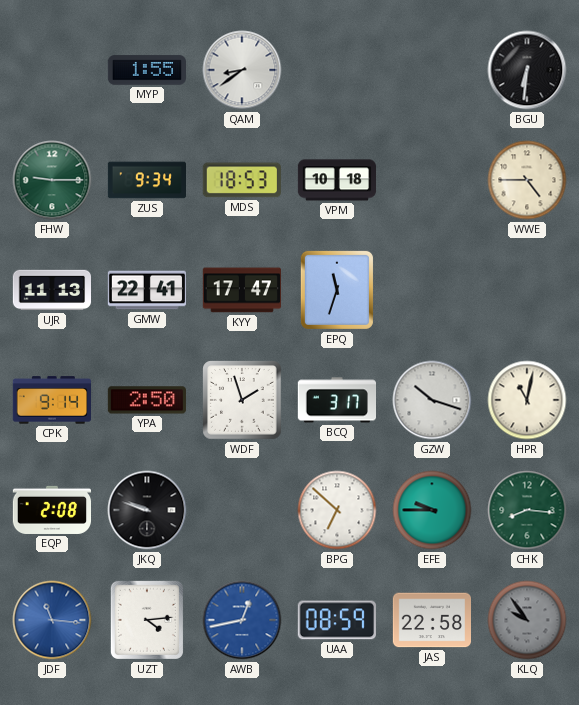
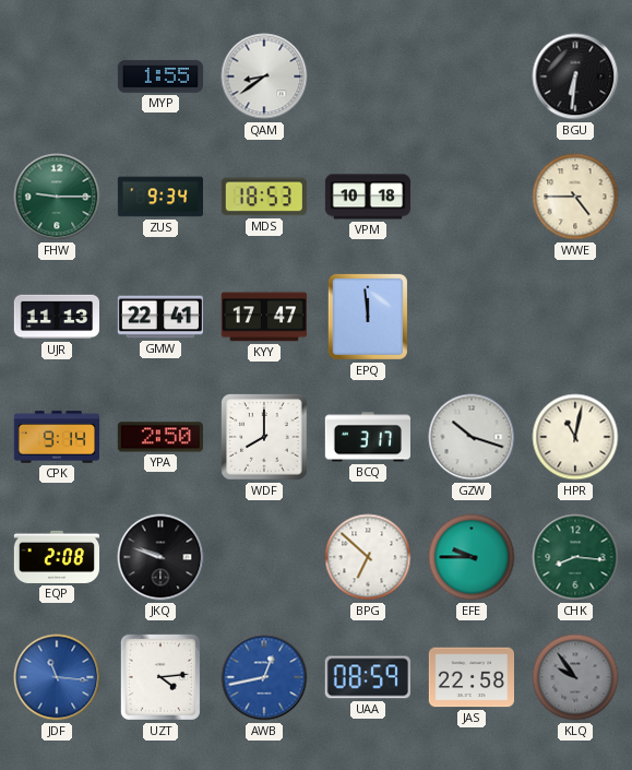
EPQ: 11:33 -> 11:59 (368, 317)
WDF: 1:57 -> 8:00 (264, 437)
